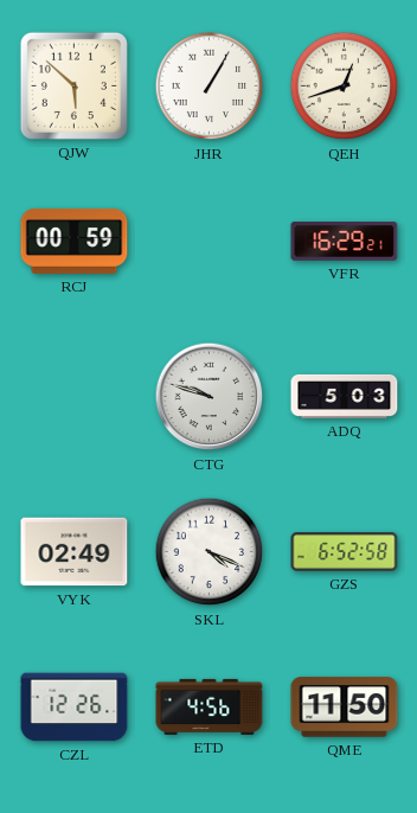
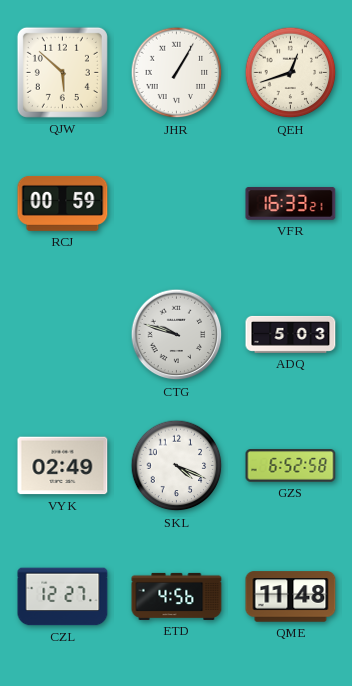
VFR: 16:29 -> 16:33 (291, 204)
CZL: 12:26 -> 12:27 (63, 597)
QME: 11:50 -> 11:48 (291, 597)
